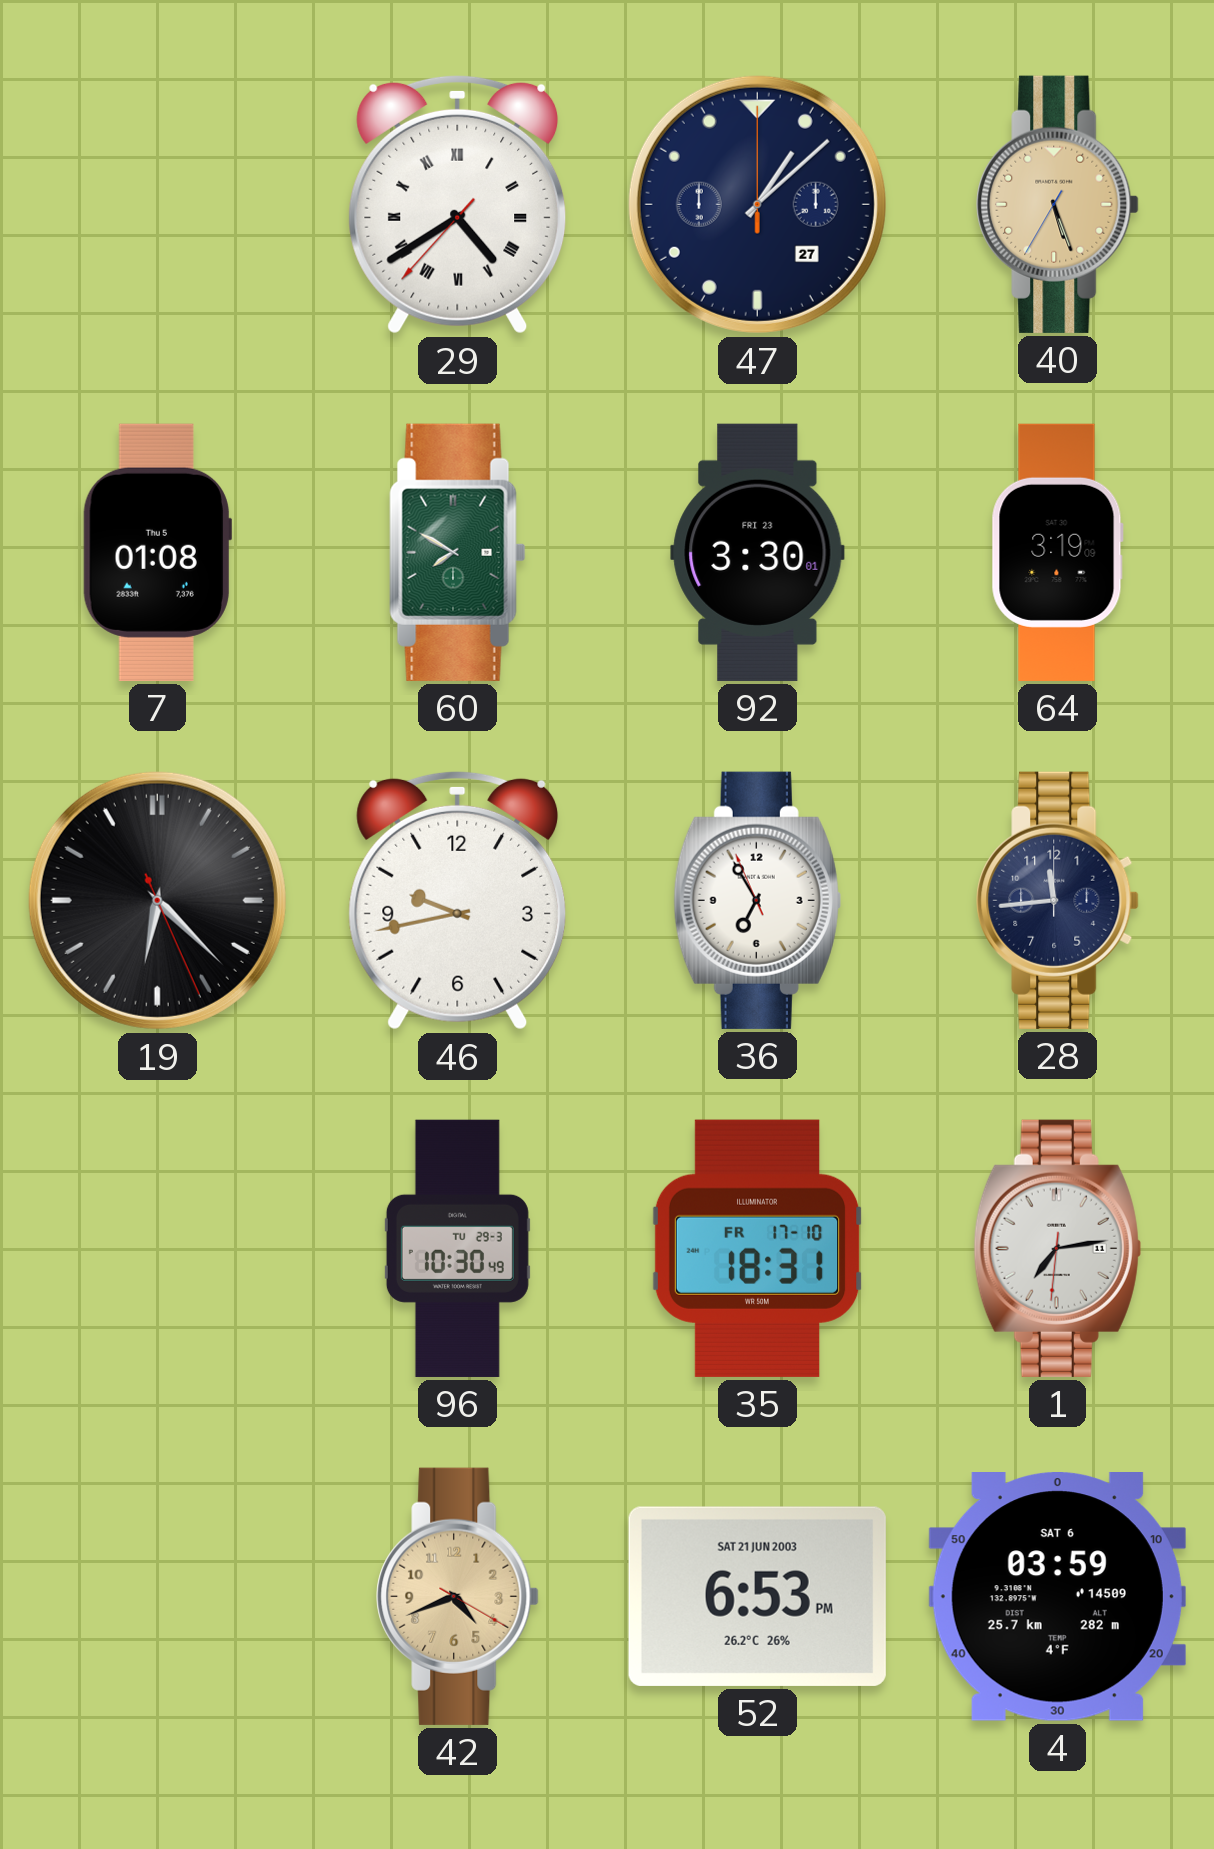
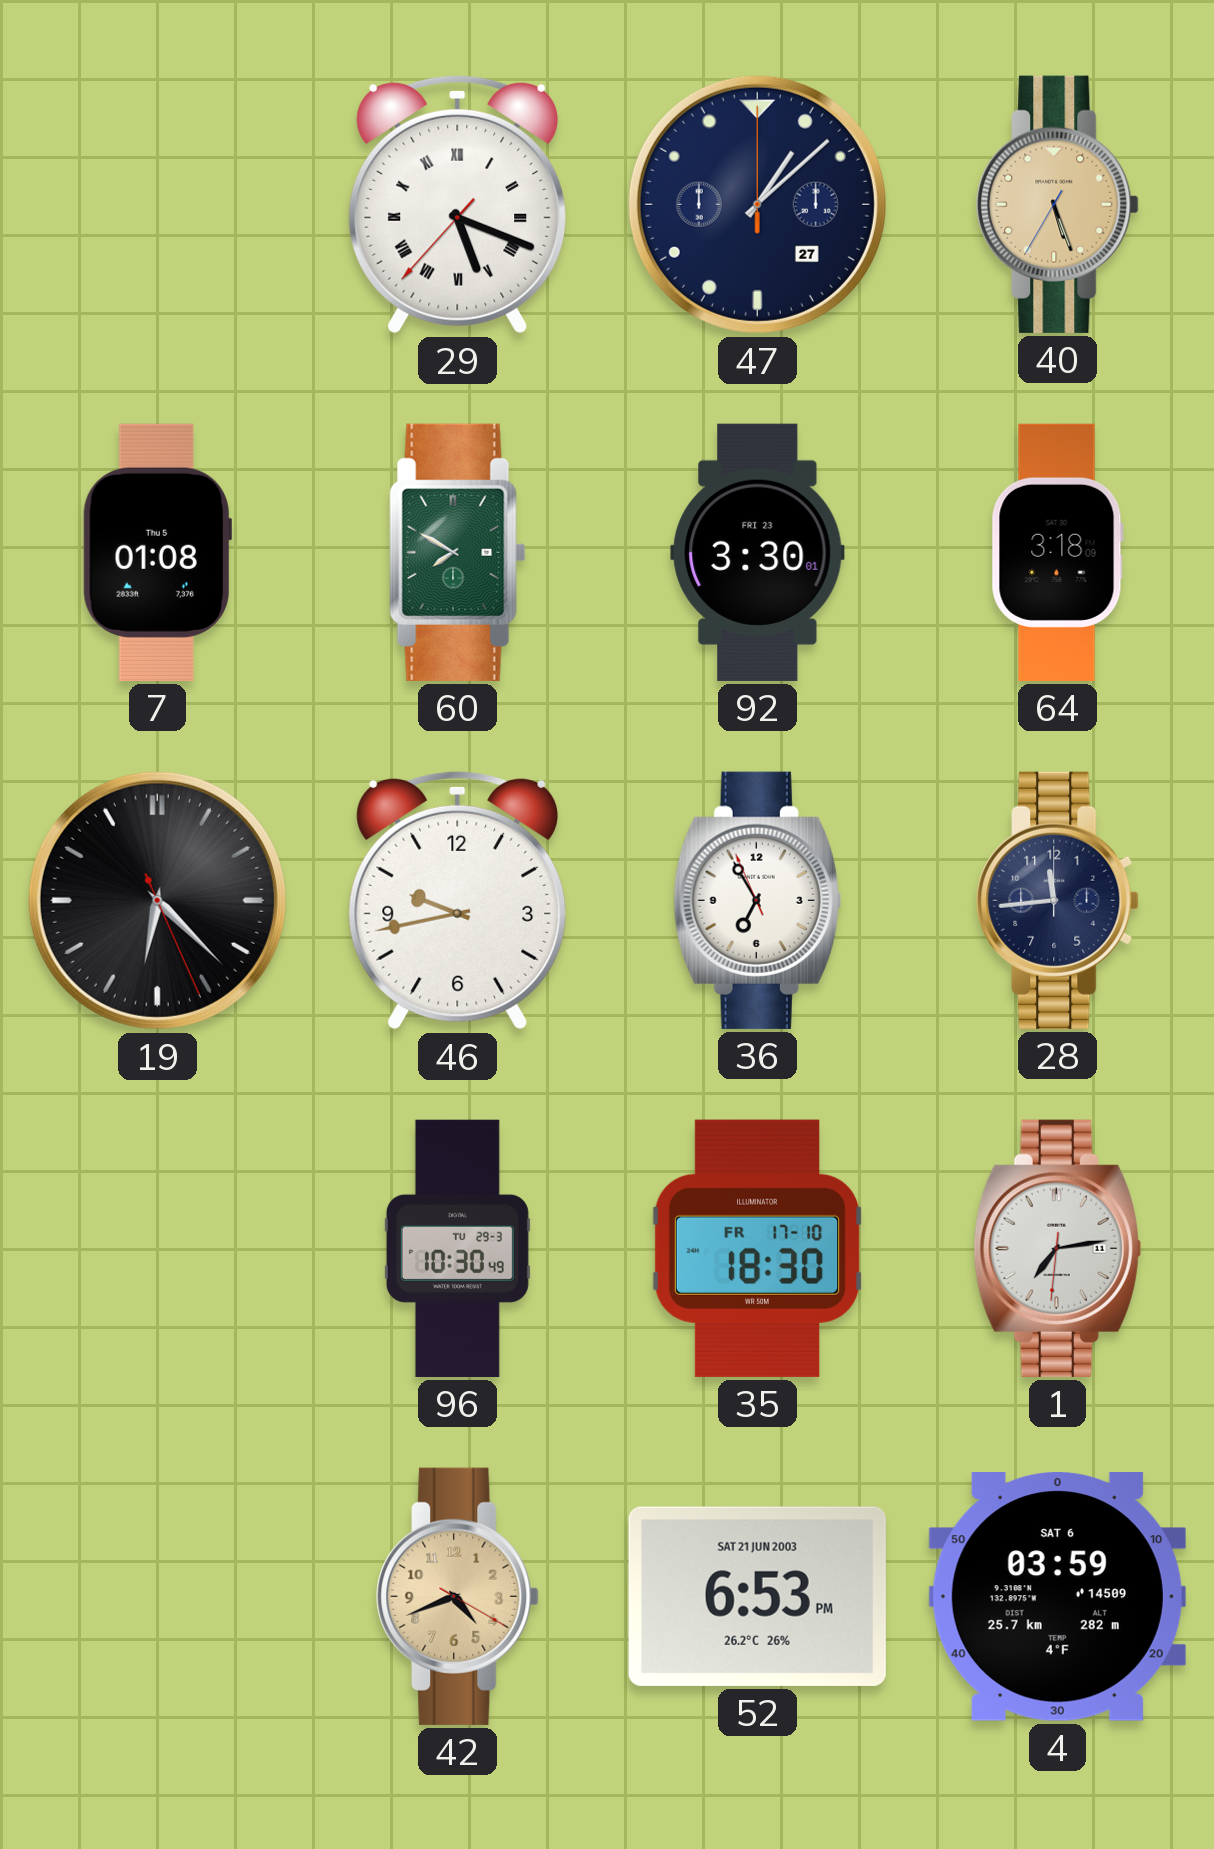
29: 4:39 -> 5:18 (458, 204)
64: 3:19 -> 3:18 (1057, 552)
35: 18:31 -> 18:30 (758, 1248)
